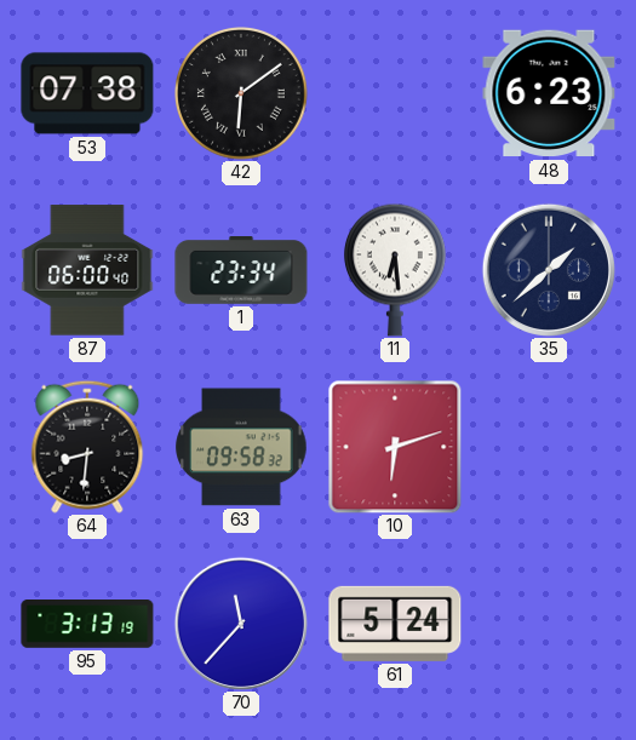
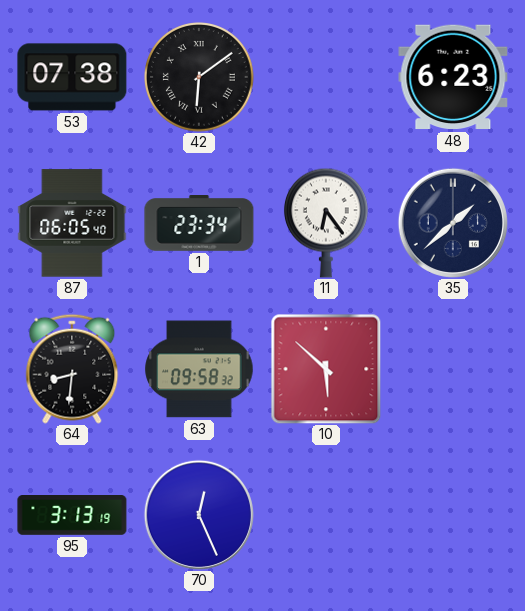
87: 06:00 -> 06:05 (72, 223)
11: 6:29 -> 6:24 (326, 223)
10: 6:12 -> 5:52 (326, 369)
70: 11:37 -> 12:26 (198, 514)
61: 5:24 -> none (395, 624)
